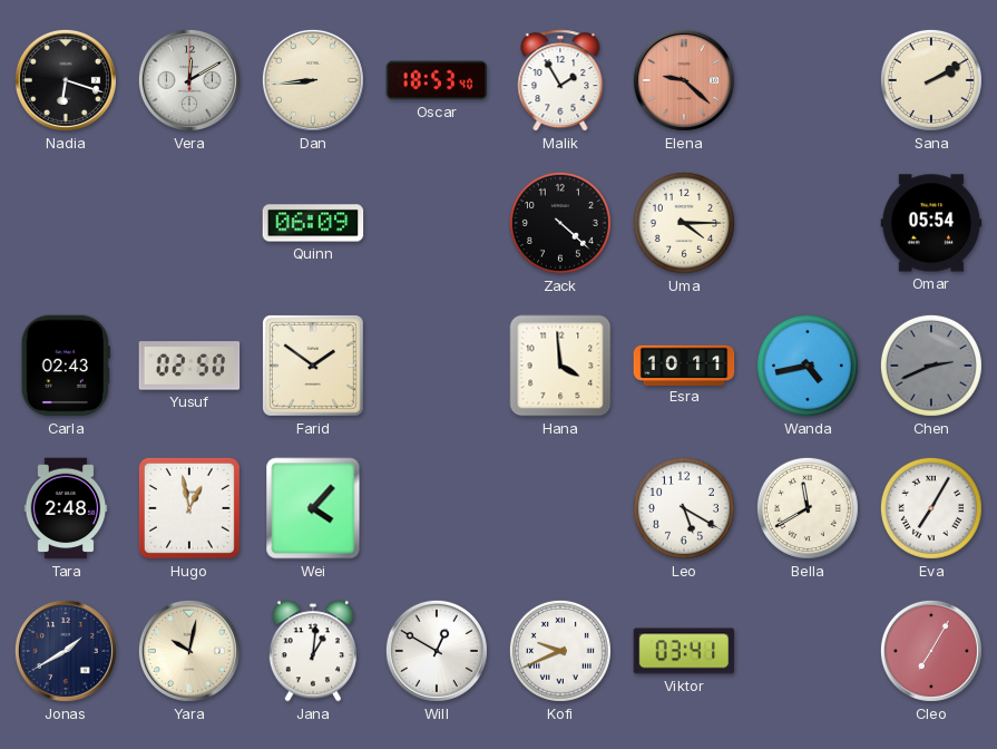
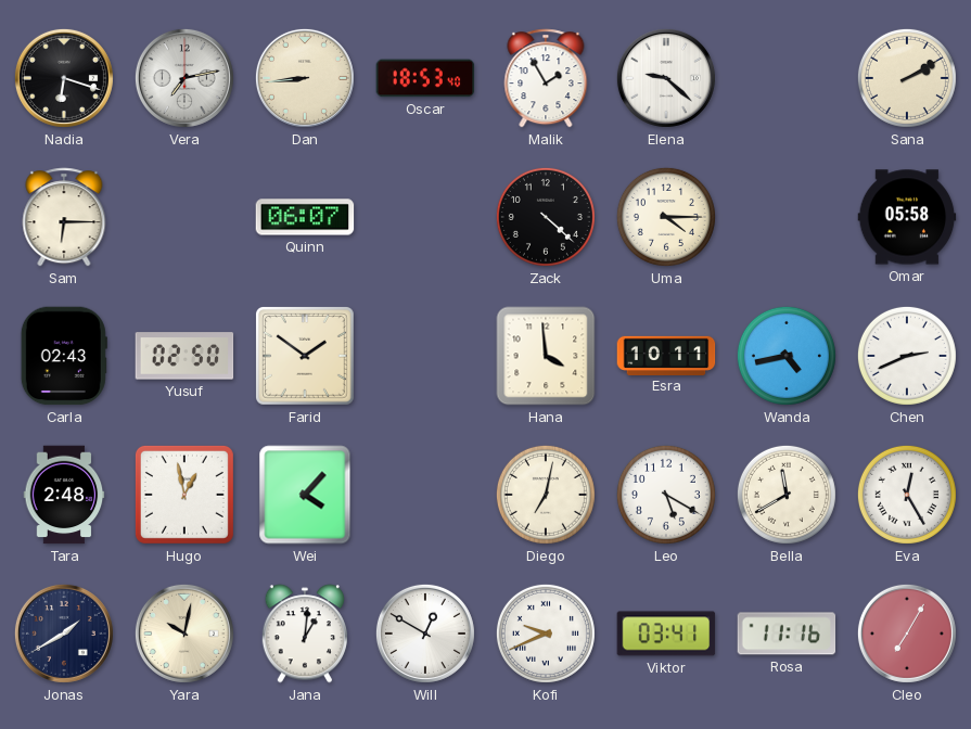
Vera: 12:10 -> 7:13 (184, 78)
Elena dial: salmon -> white (666, 78)
Sam: none -> 6:15 (64, 217)
Quinn: 06:09 -> 06:07 (305, 217)
Omar: 05:54 -> 05:58 (907, 217)
Chen dial: grey -> white (907, 356)
Diego: none -> 7:02 (546, 495)
Eva: 7:05 -> 12:25 (907, 495)
Rosa: none -> 11:16 (787, 634)
